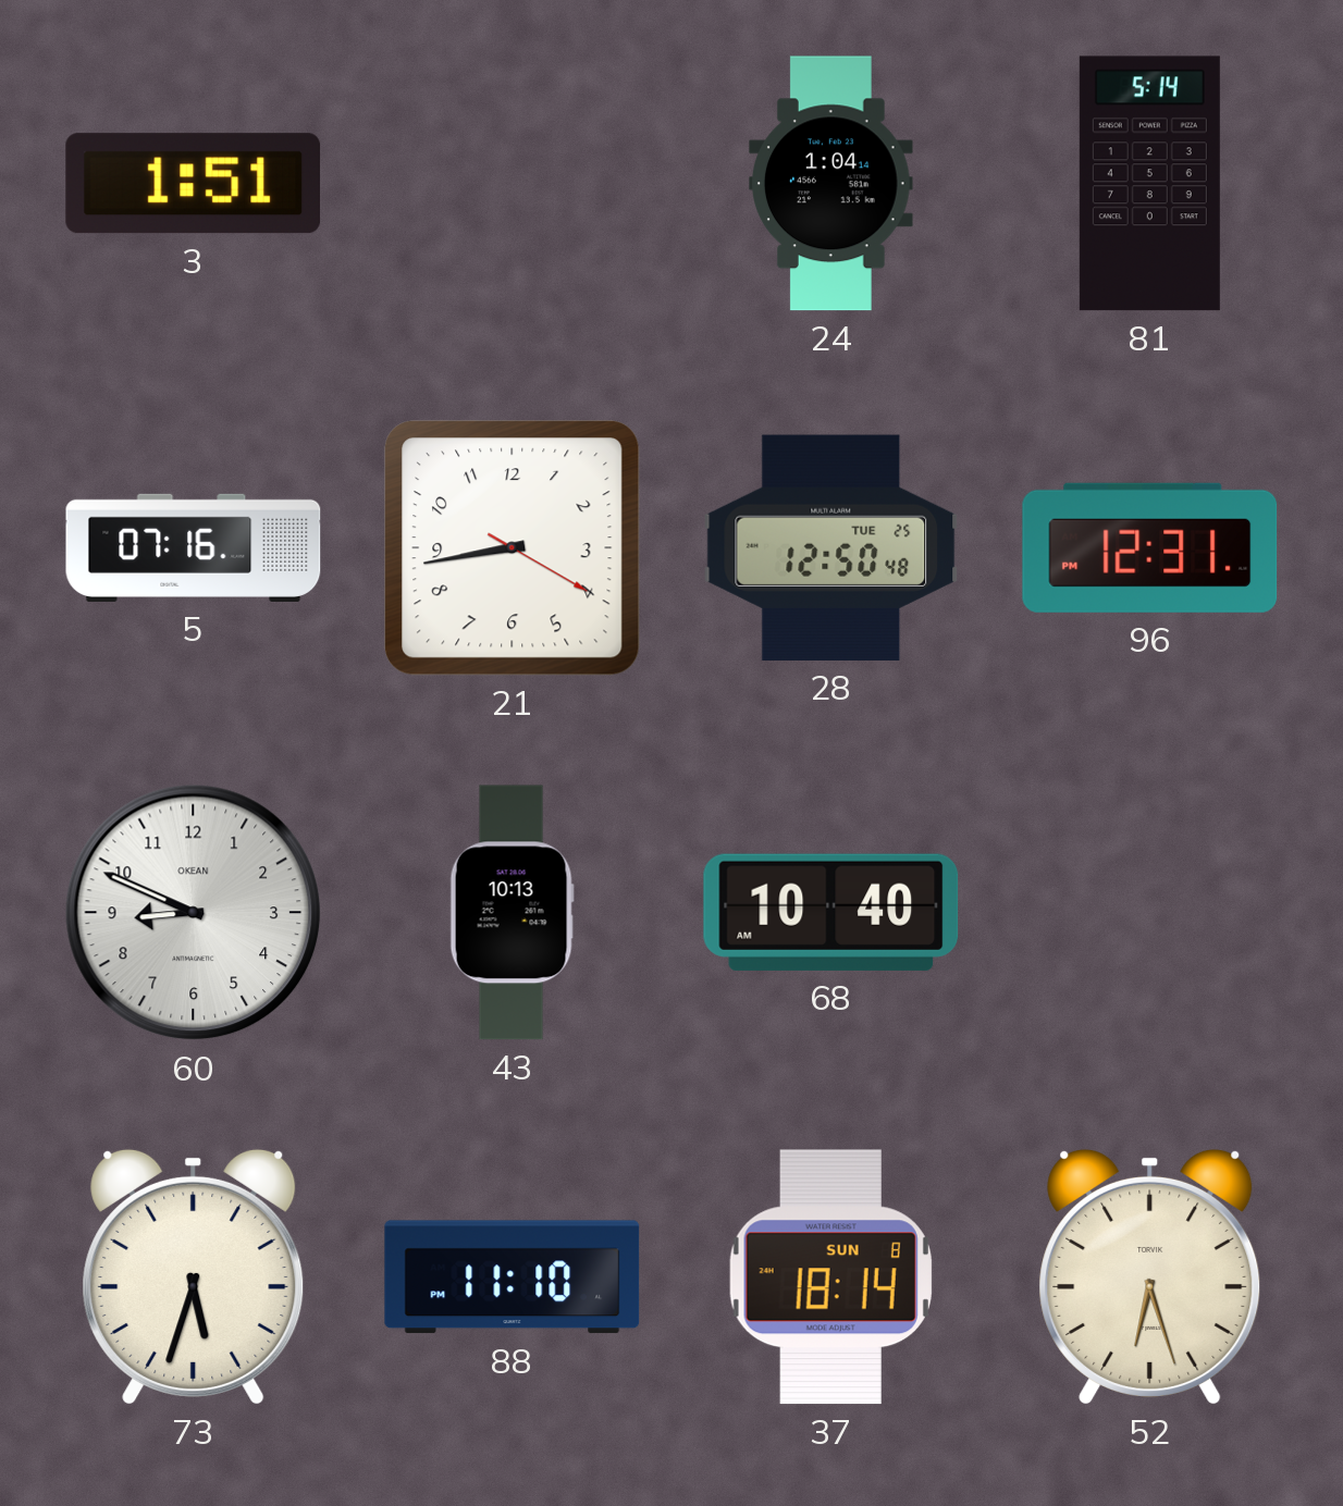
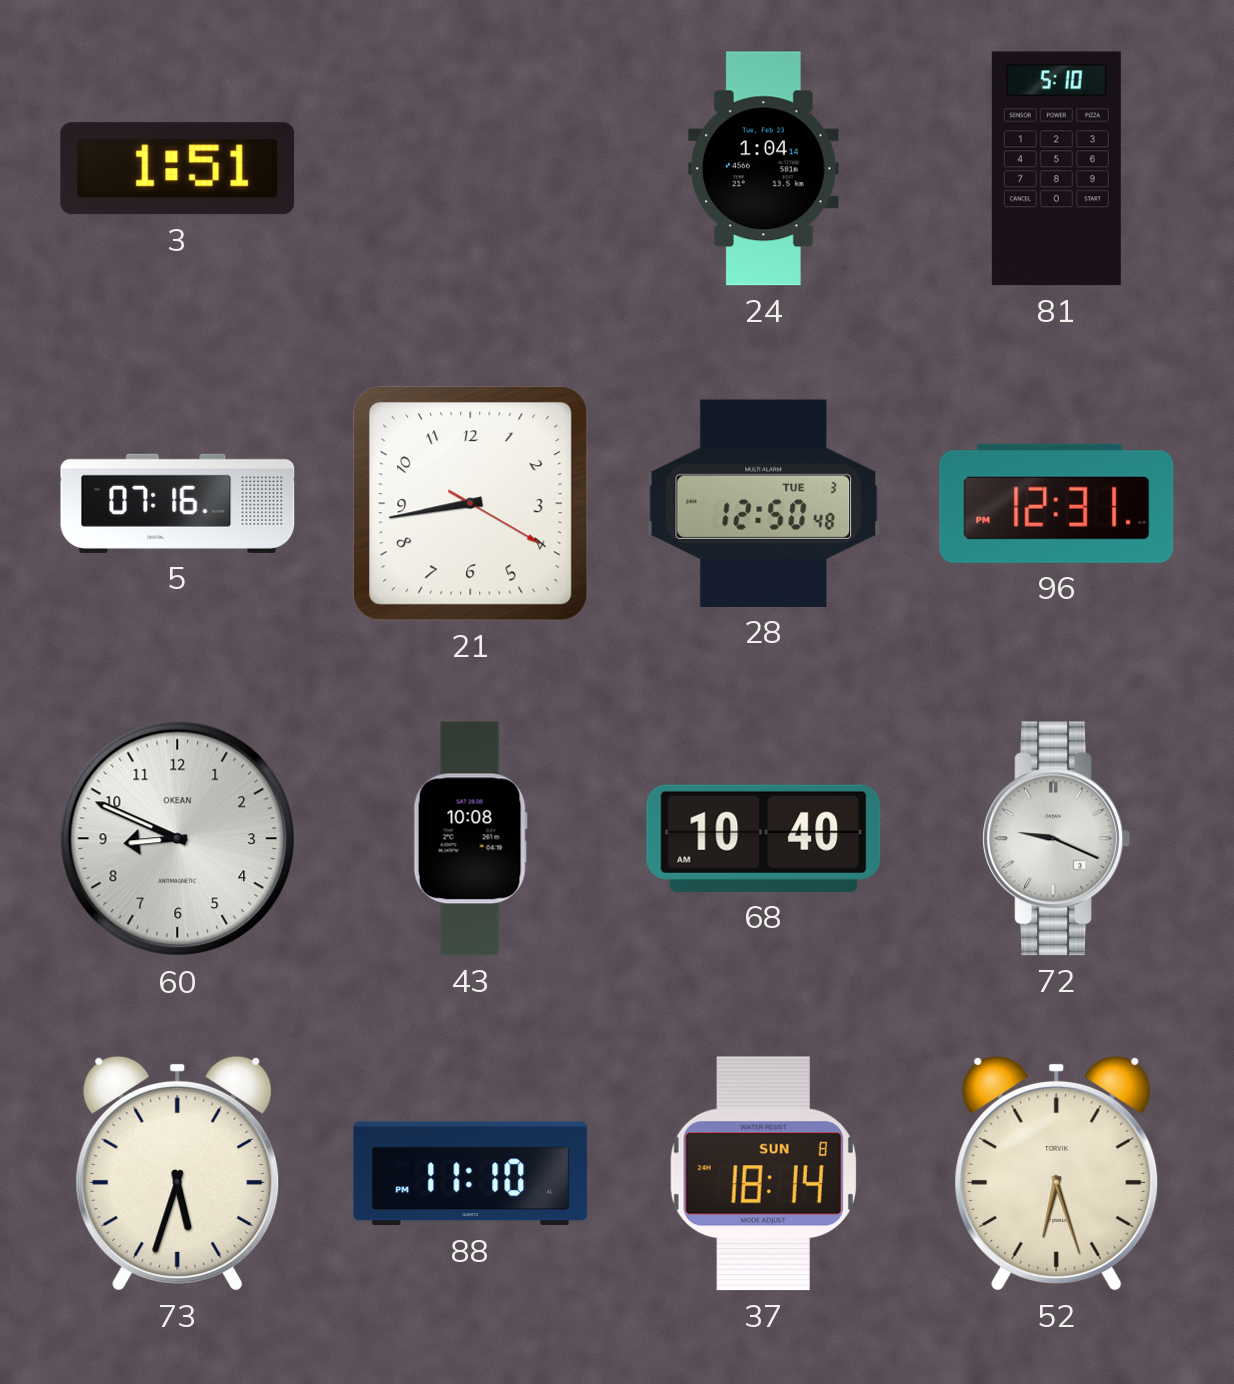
81: 5:14 -> 5:10 (1056, 169)
28 date: TUE 25 -> TUE 3 (764, 503)
43: 10:13 -> 10:08 (470, 839)
72: none -> 9:19 (1056, 839)
